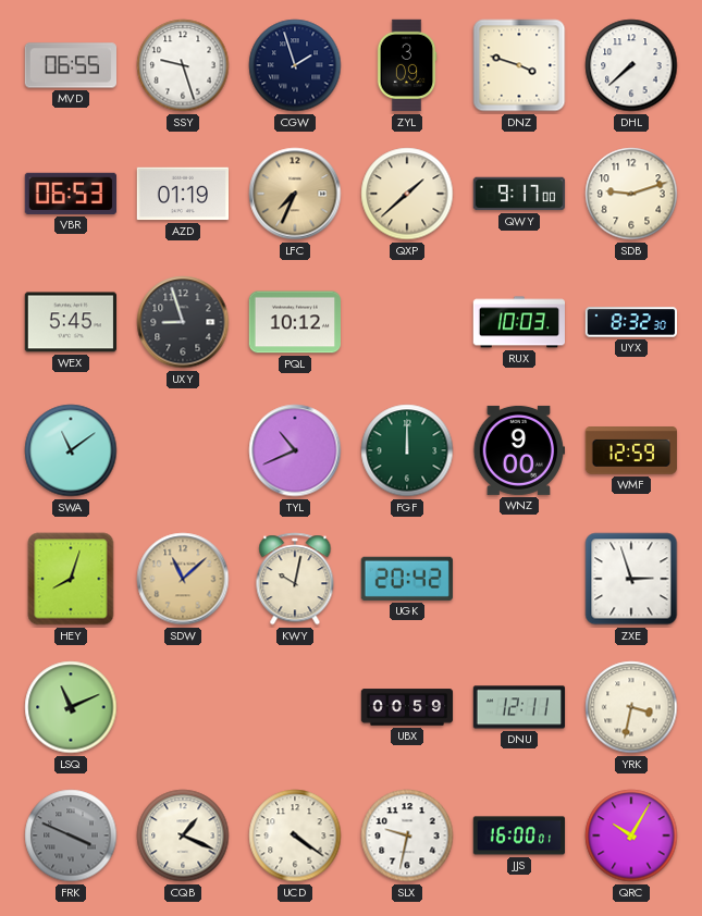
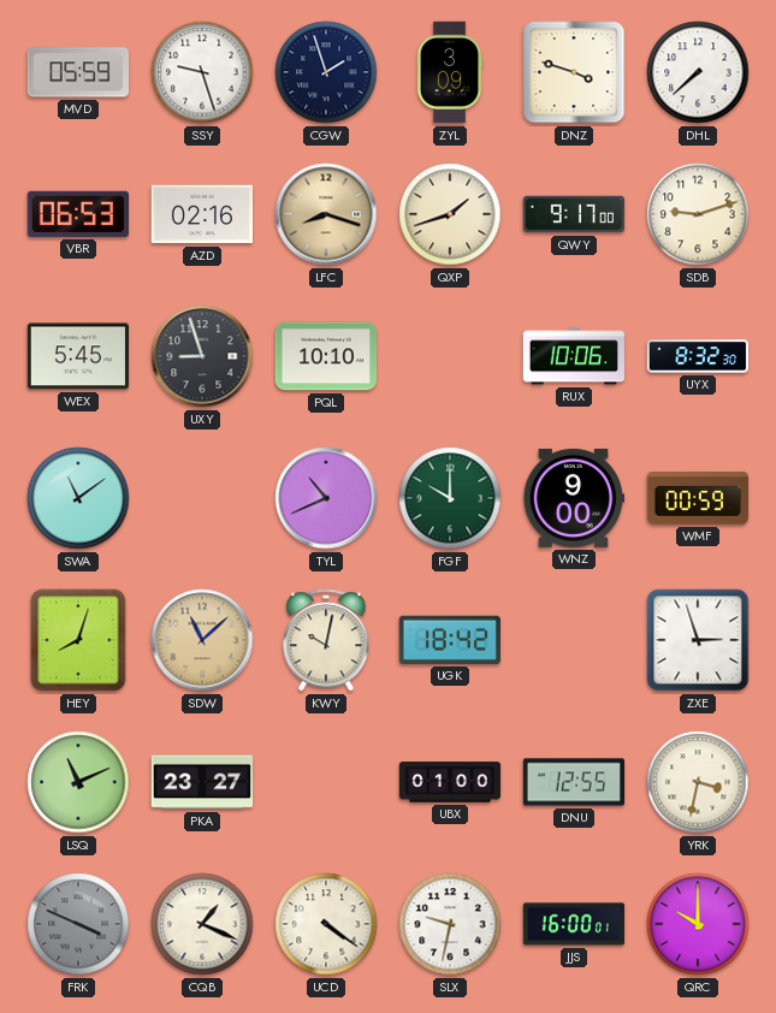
MVD: 06:55 -> 05:59 (77, 72)
AZD: 01:19 -> 02:16 (202, 214)
LFC: 7:34 -> 8:18 (326, 214)
QXP: 1:38 -> 1:42 (450, 214)
PQL: 10:12 -> 10:10 (325, 356)
RUX: 10:03 -> 10:06 (573, 356)
FGF: 12:00 -> 10:00 (450, 498)
WMF: 12:59 -> 00:59 (697, 499)
UGK: 20:42 -> 18:42 (450, 640)
PKA: none -> 23:27 (202, 782)
UBX: 00:59 -> 01:00 (450, 782)
DNU: 12:11 -> 12:55 (574, 782)
QRC: 10:05 -> 10:00 (698, 924)
